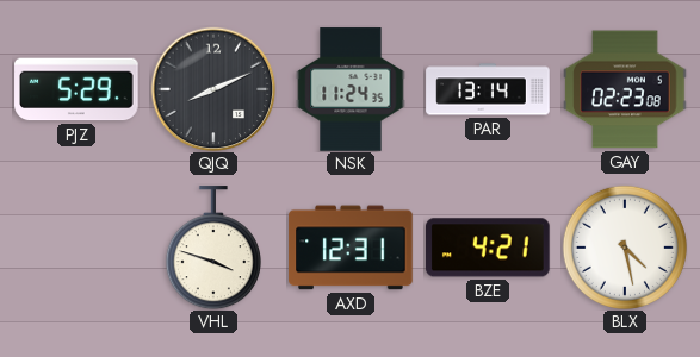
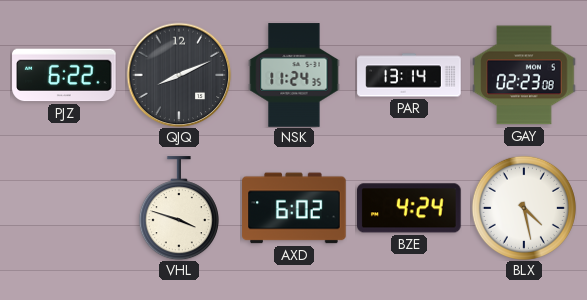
PJZ: 5:29 -> 6:22 (64, 75)
AXD: 12:31 -> 6:02 (294, 208)
BZE: 4:21 -> 4:24 (410, 208)
